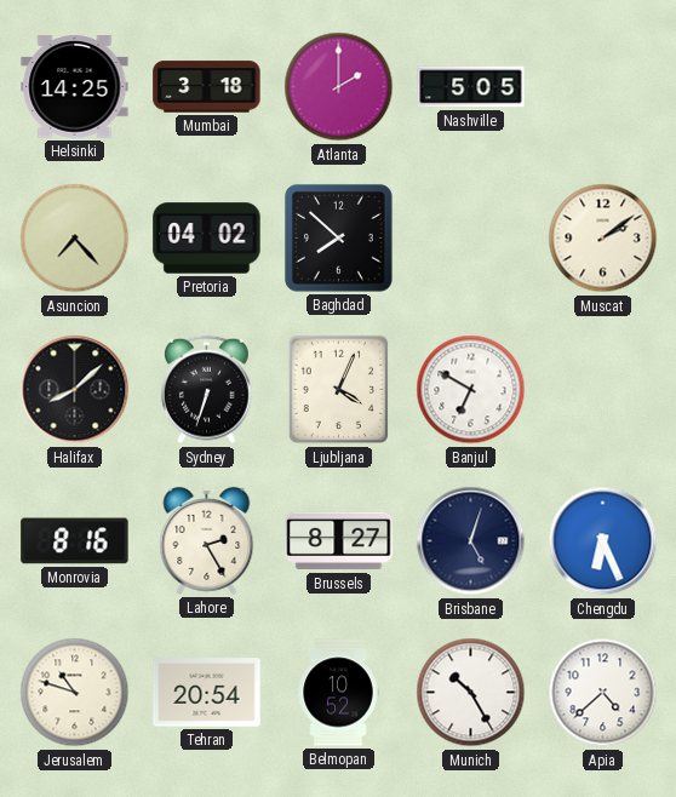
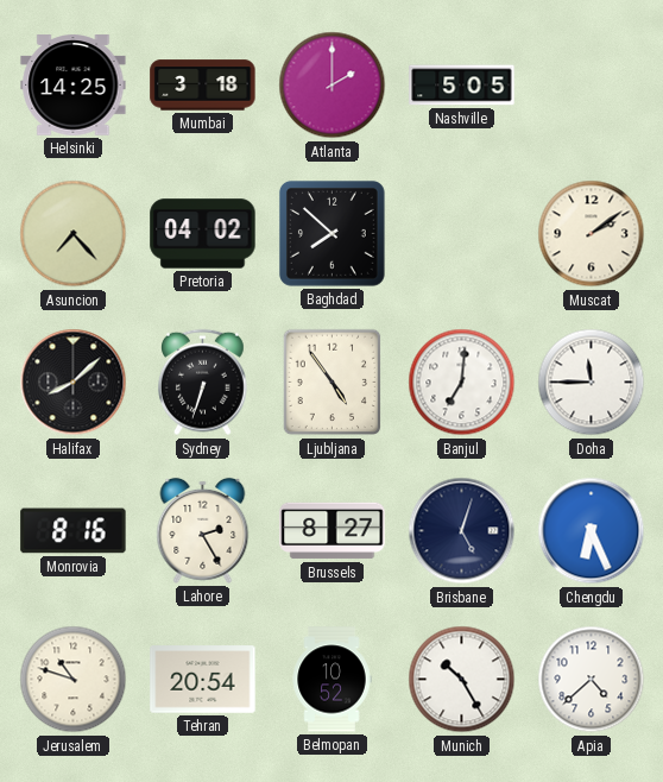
Ljubljana: 4:04 -> 4:54 (333, 383)
Banjul: 6:50 -> 7:01 (462, 383)
Doha: none -> 11:45 (592, 383)
